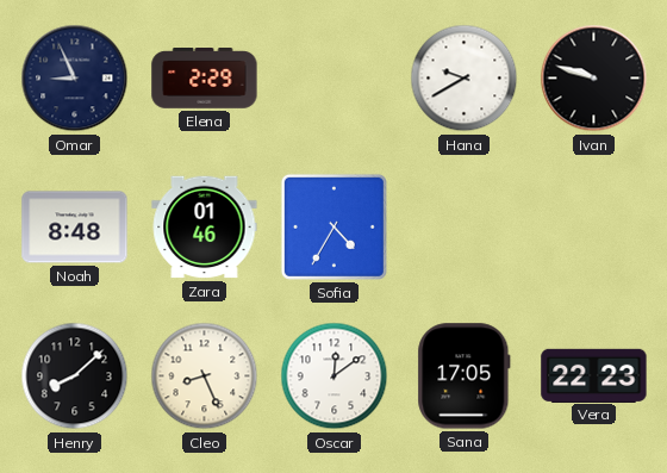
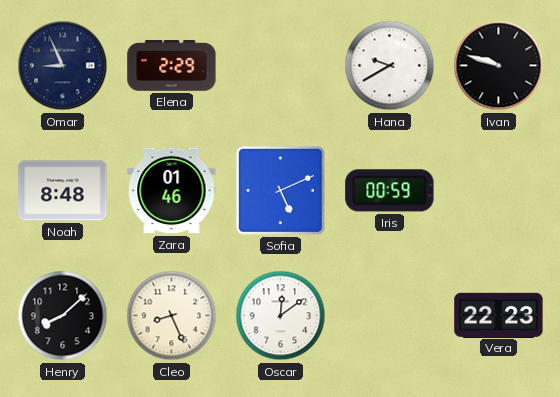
Sofia: 4:35 -> 5:11 (280, 190)
Iris: none -> 00:59 (390, 191)
Sana: 17:05 -> none (465, 376)
